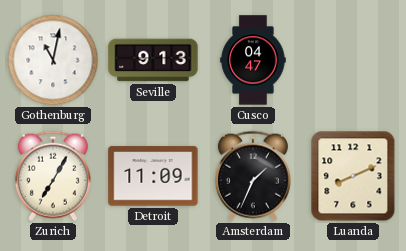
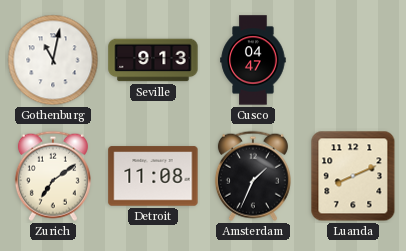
Zurich: 7:05 -> 7:09 (53, 176)
Detroit: 11:09 -> 11:08 (153, 176)
